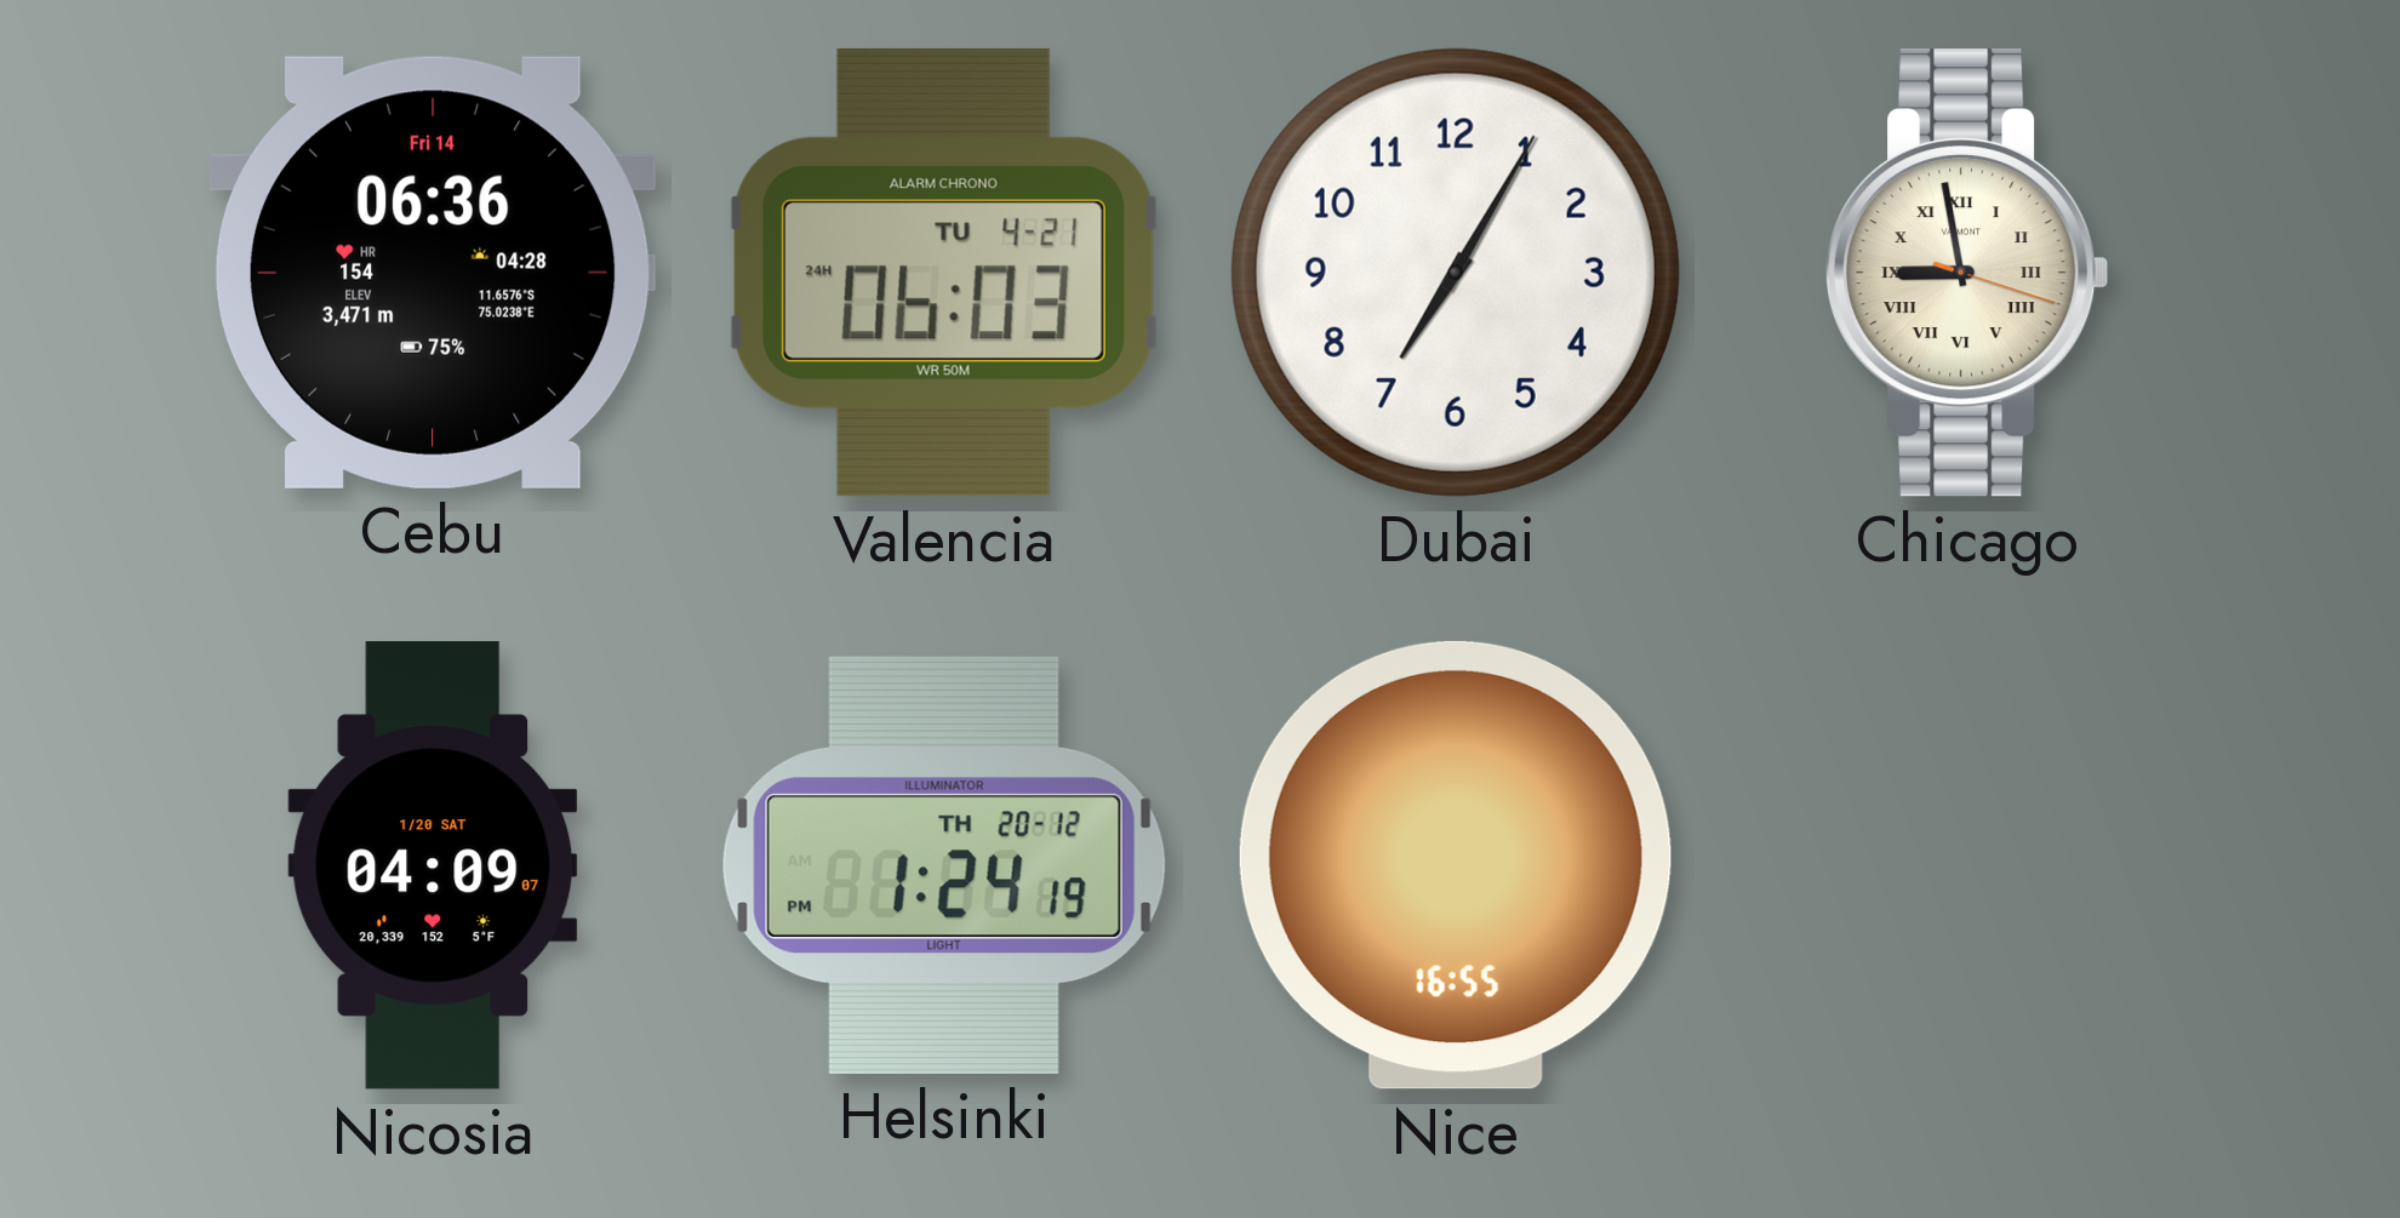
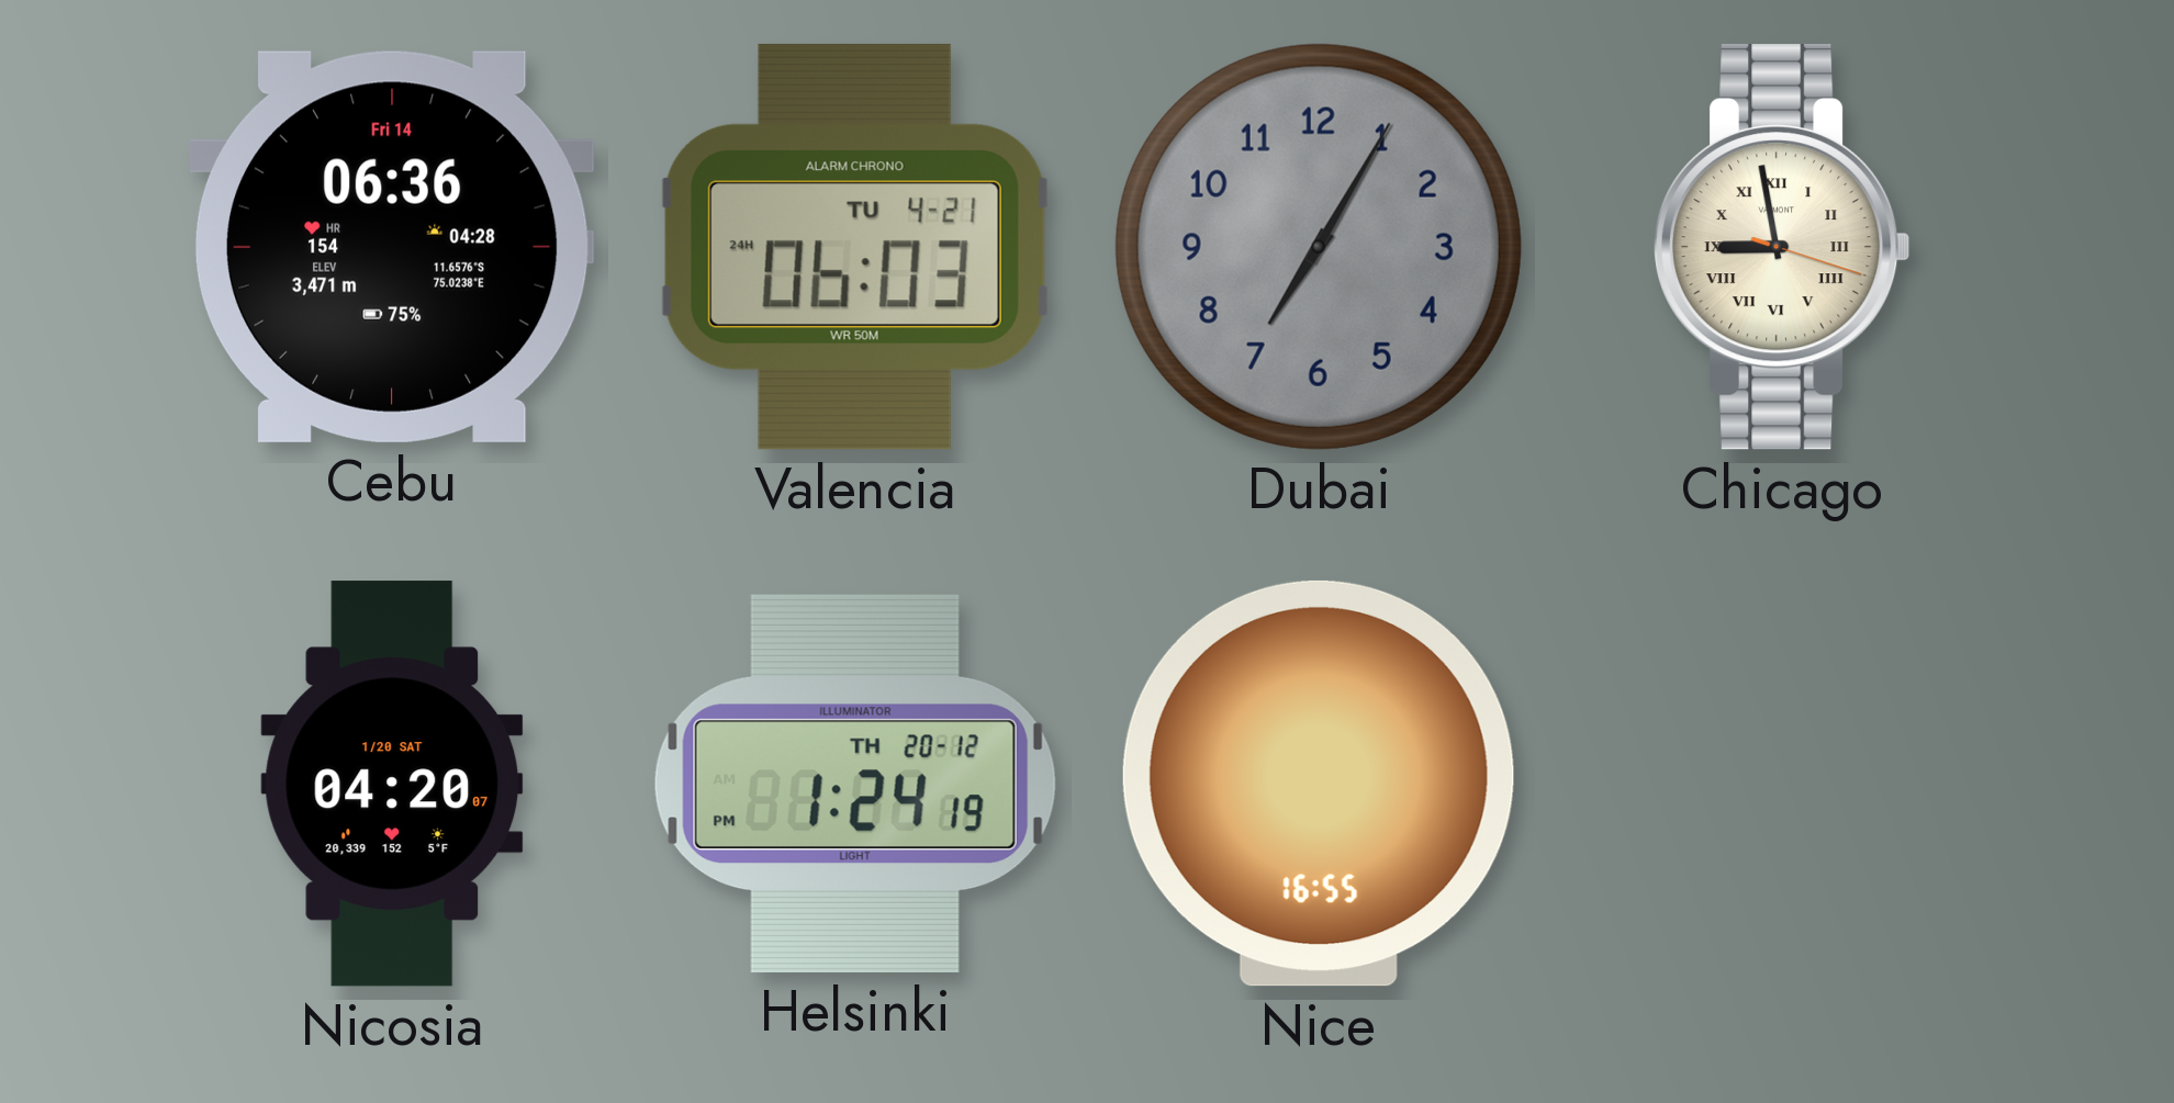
Dubai dial: white -> grey (1319, 247)
Nicosia: 04:09 -> 04:20 (392, 784)
